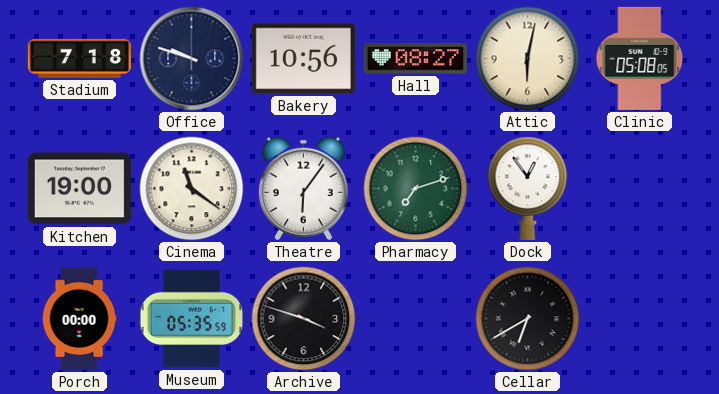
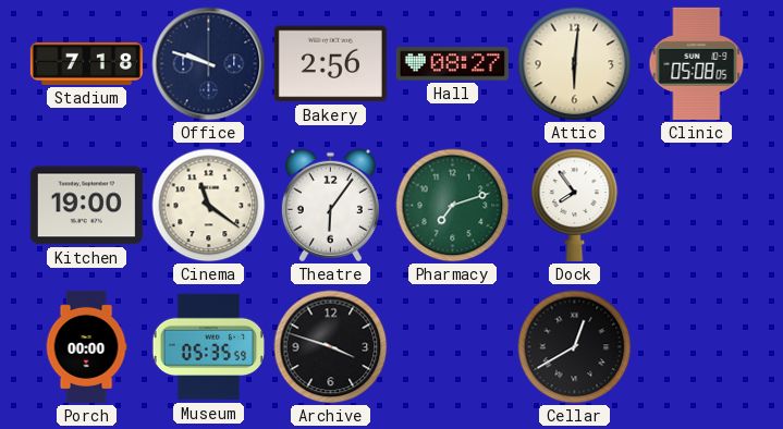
Bakery: 10:56 -> 2:56 (330, 64)
Attic: 6:02 -> 6:01 (575, 64)
Dock: 12:54 -> 7:54 (575, 205)
Cellar: 6:40 -> 12:40 (575, 347)
